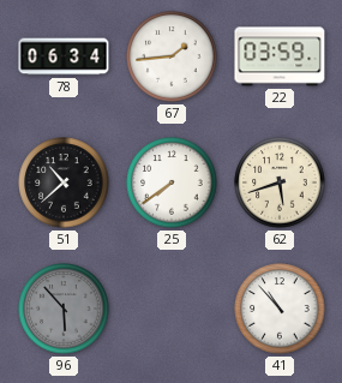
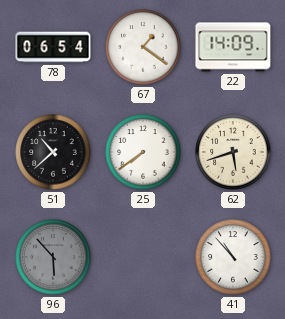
78: 06:34 -> 06:54 (53, 47)
67: 1:44 -> 1:21 (143, 47)
22: 03:59 -> 14:09 (233, 47)
